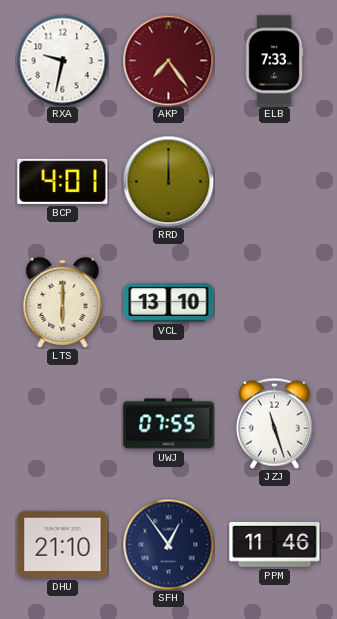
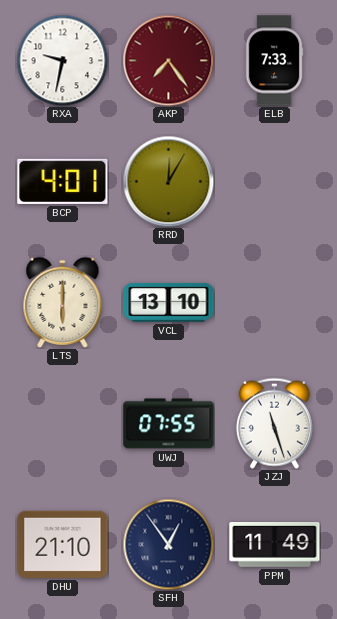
RRD: 12:00 -> 12:05 (168, 181)
PPM: 11:46 -> 11:49 (275, 545)
